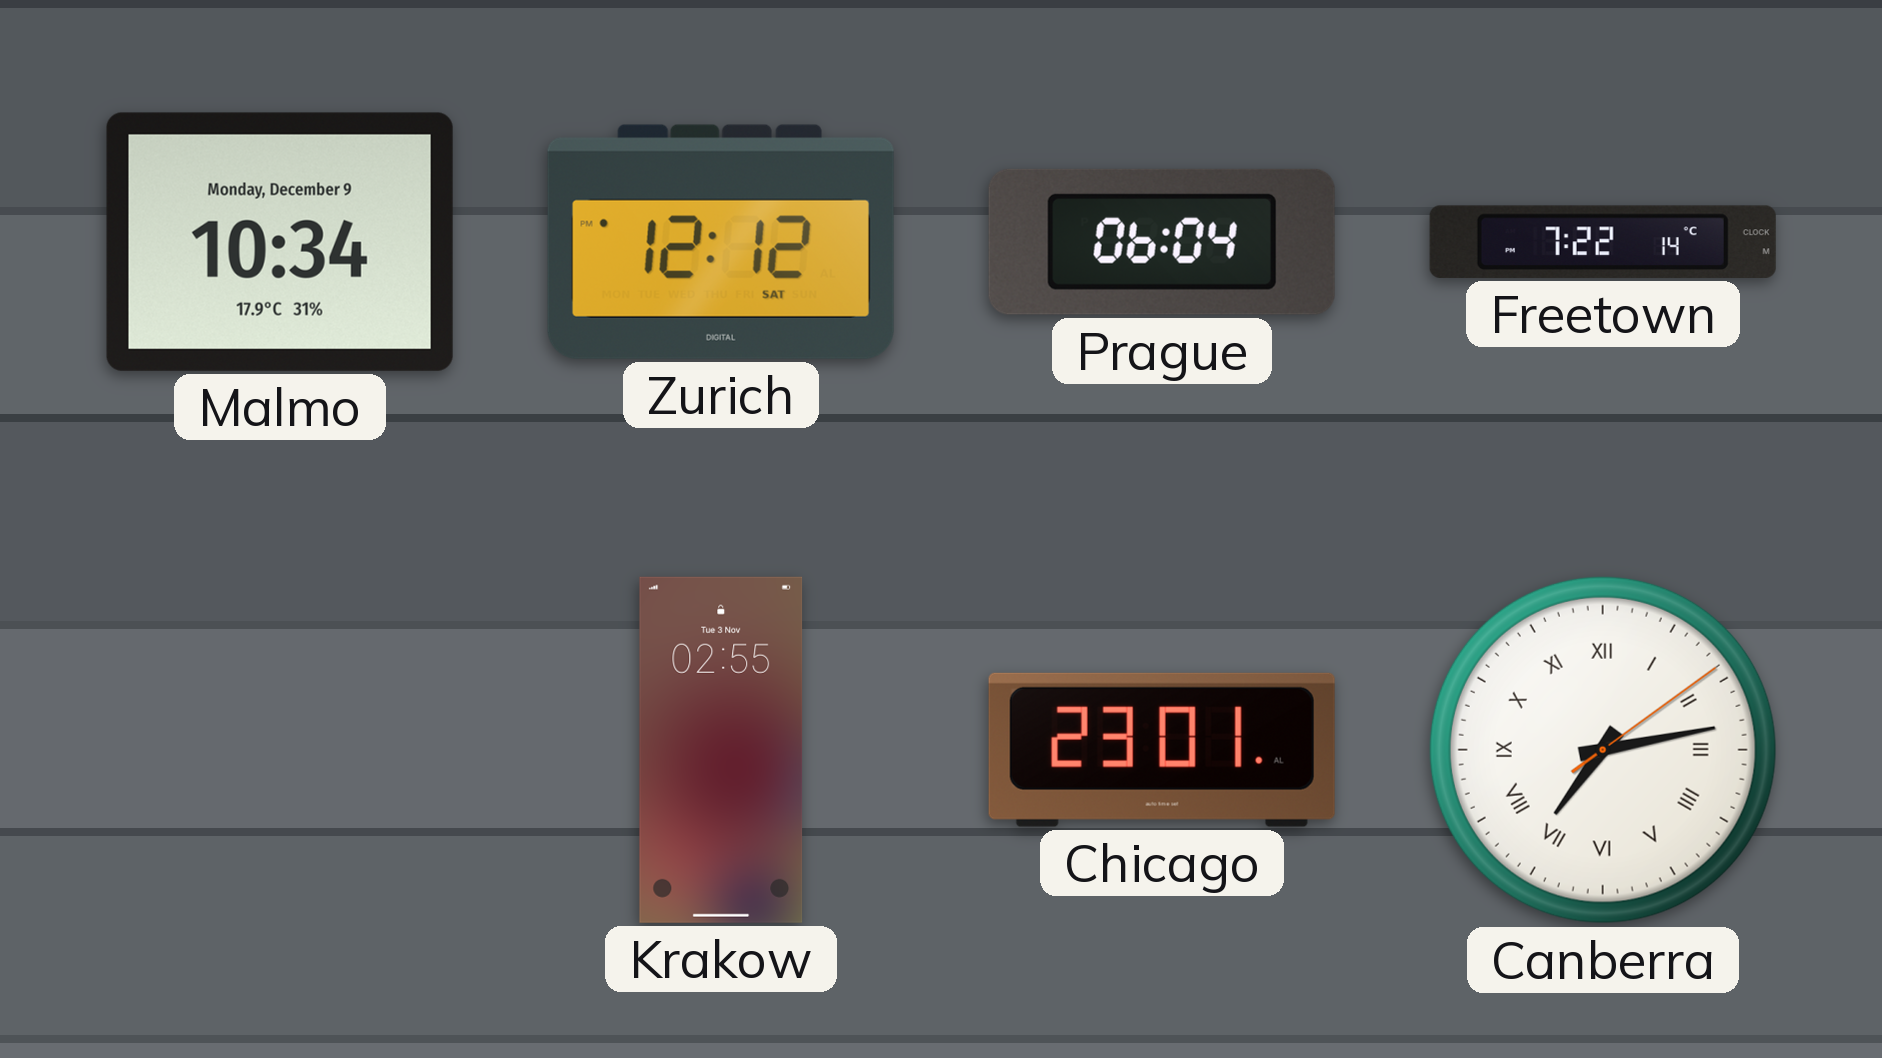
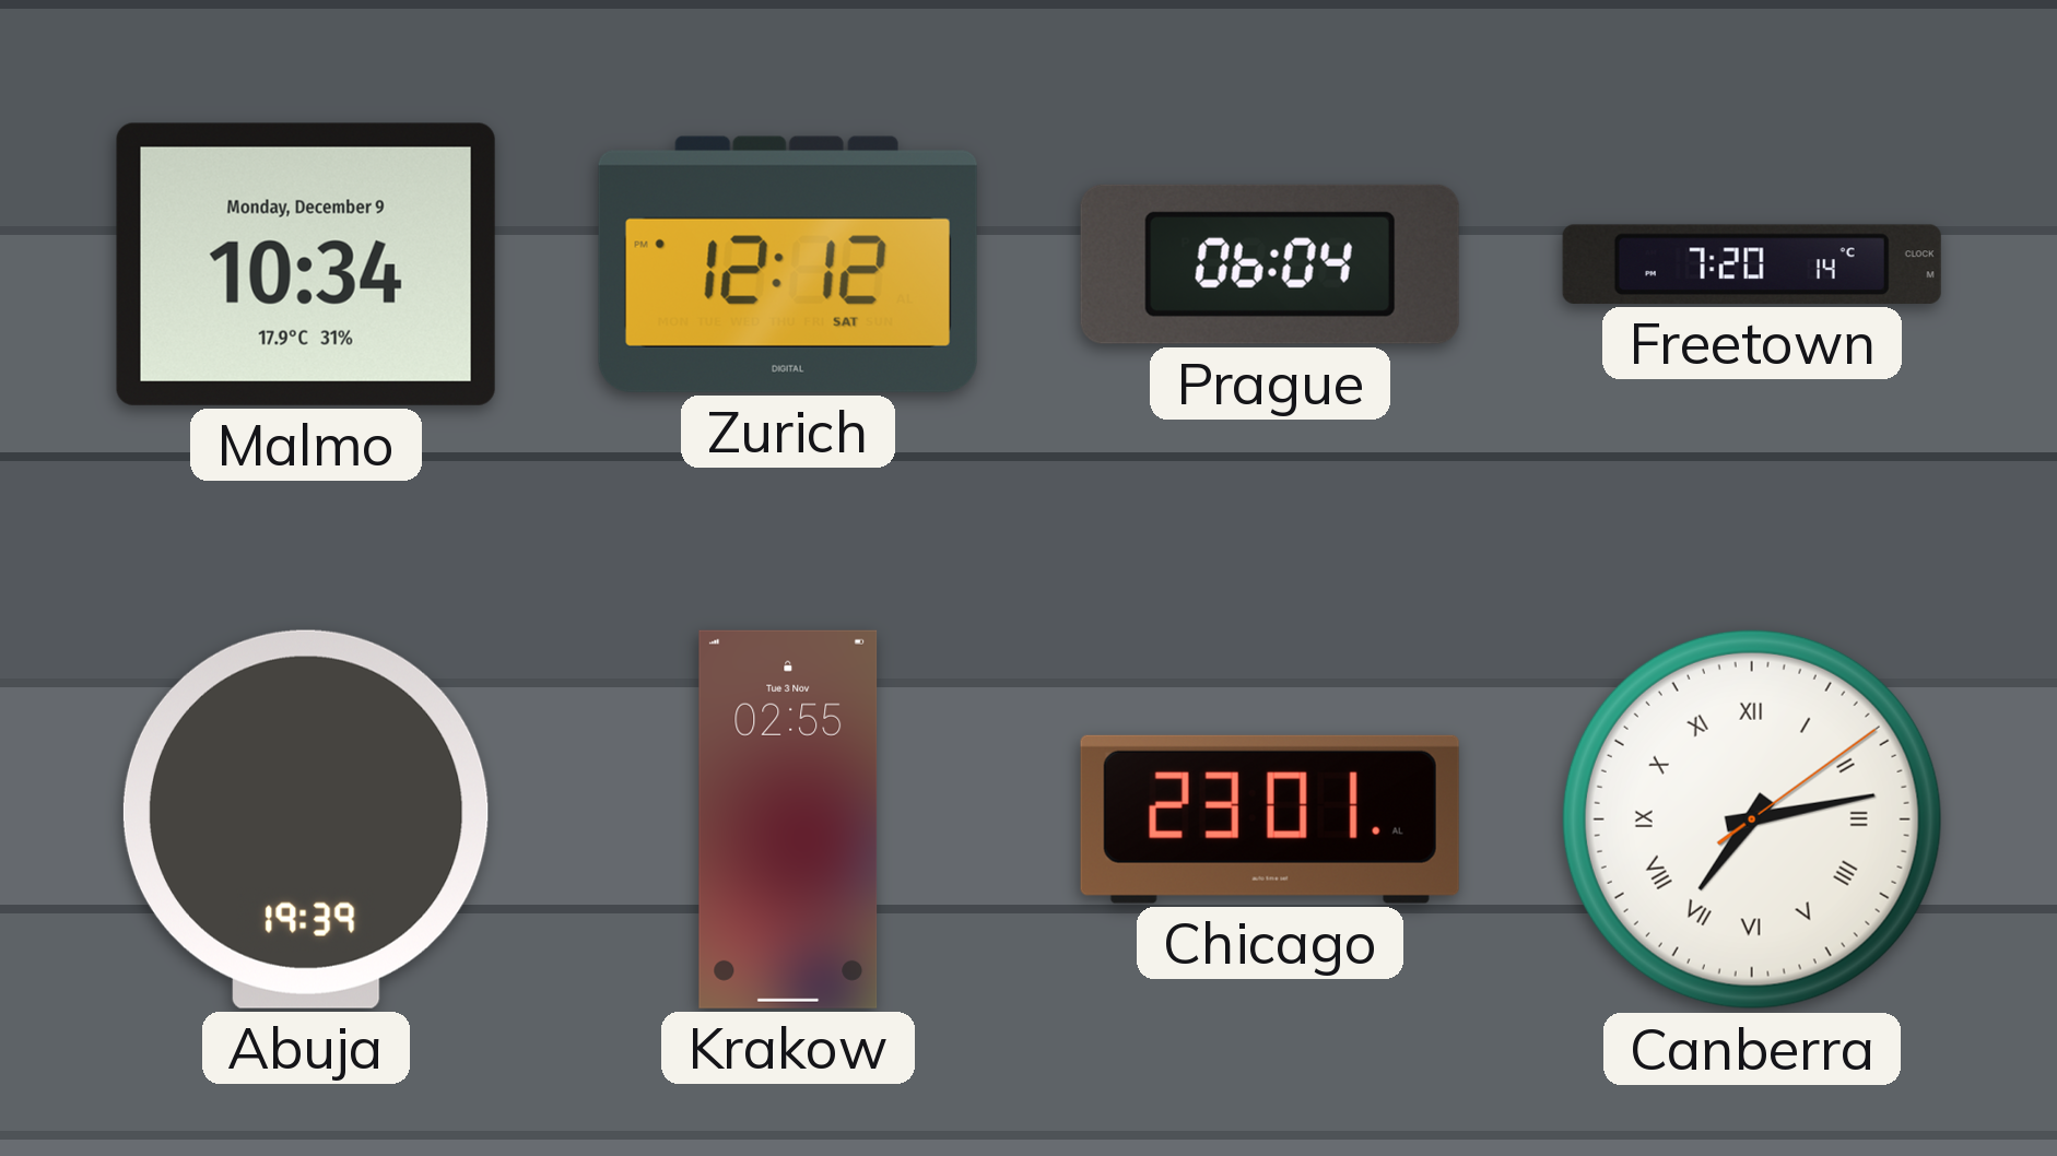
Freetown: 7:22 -> 7:20 (1752, 264)
Abuja: none -> 19:39 (306, 819)
